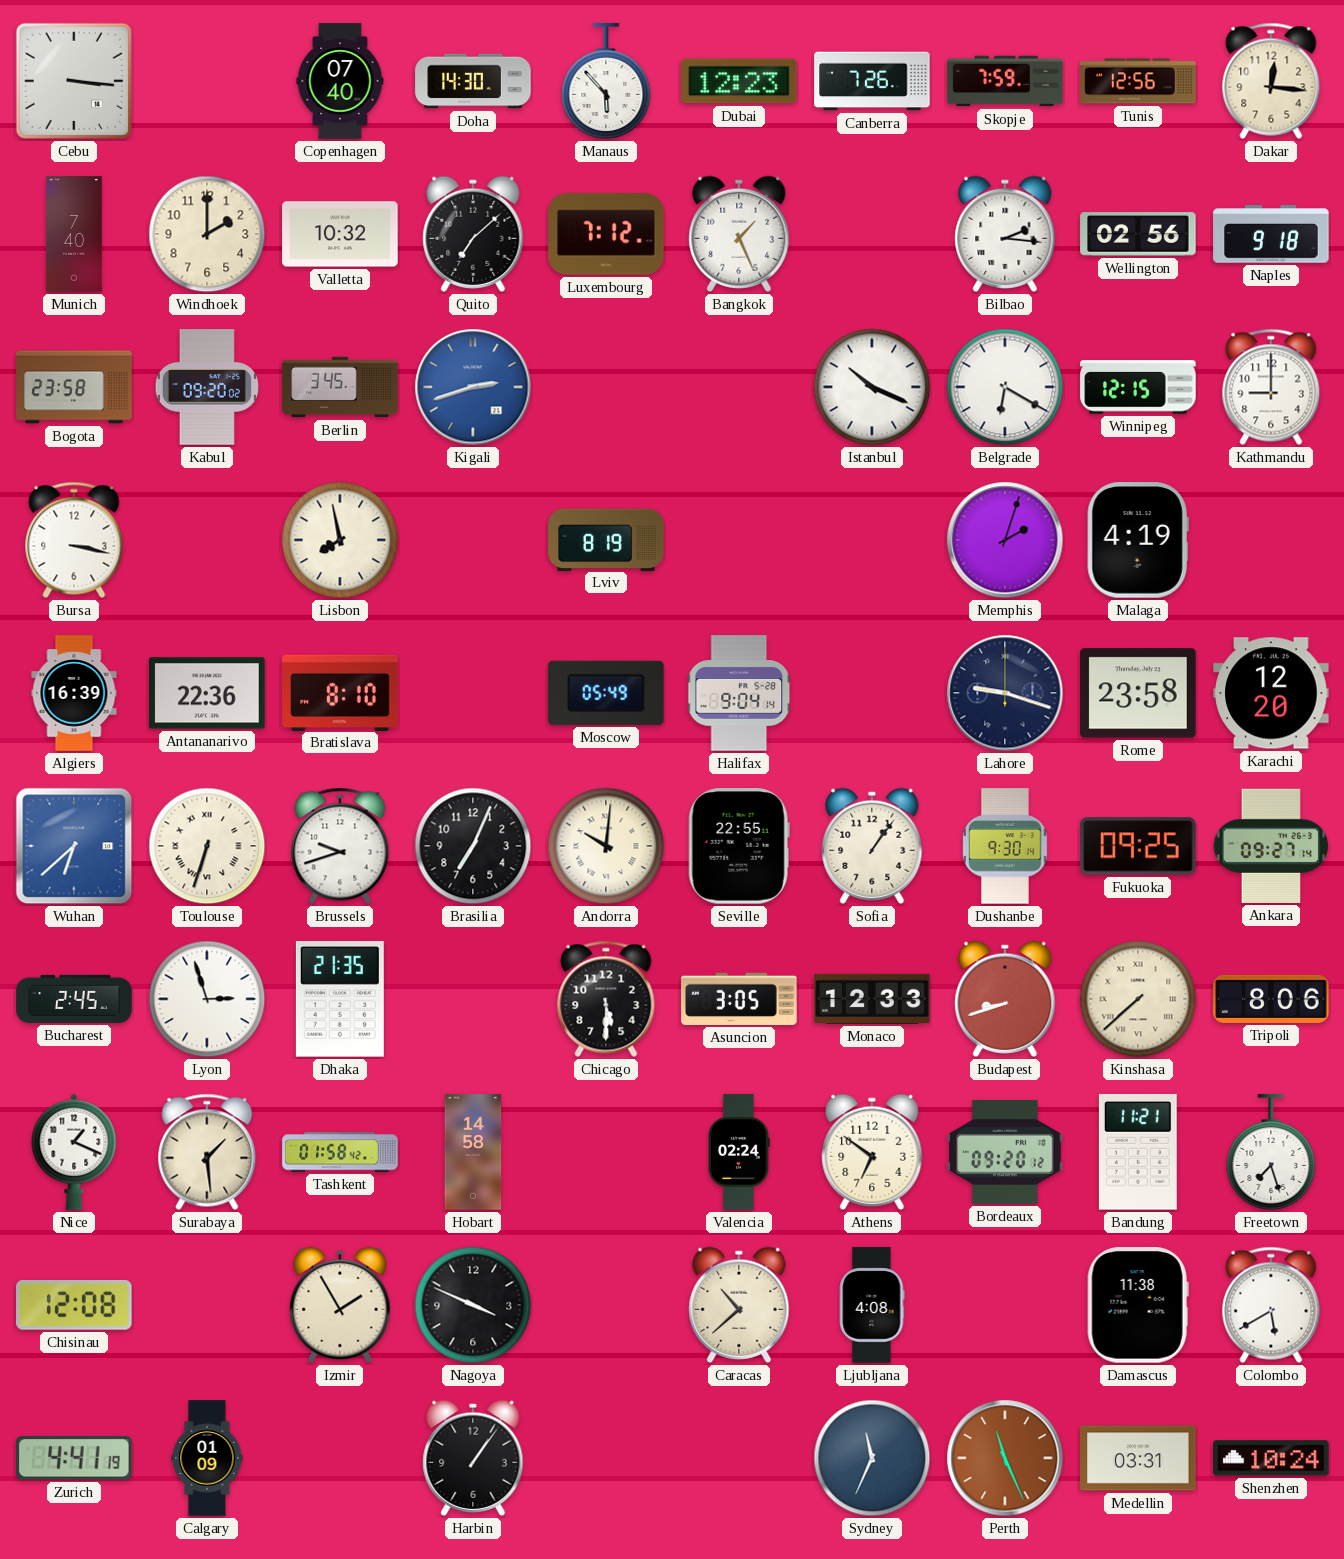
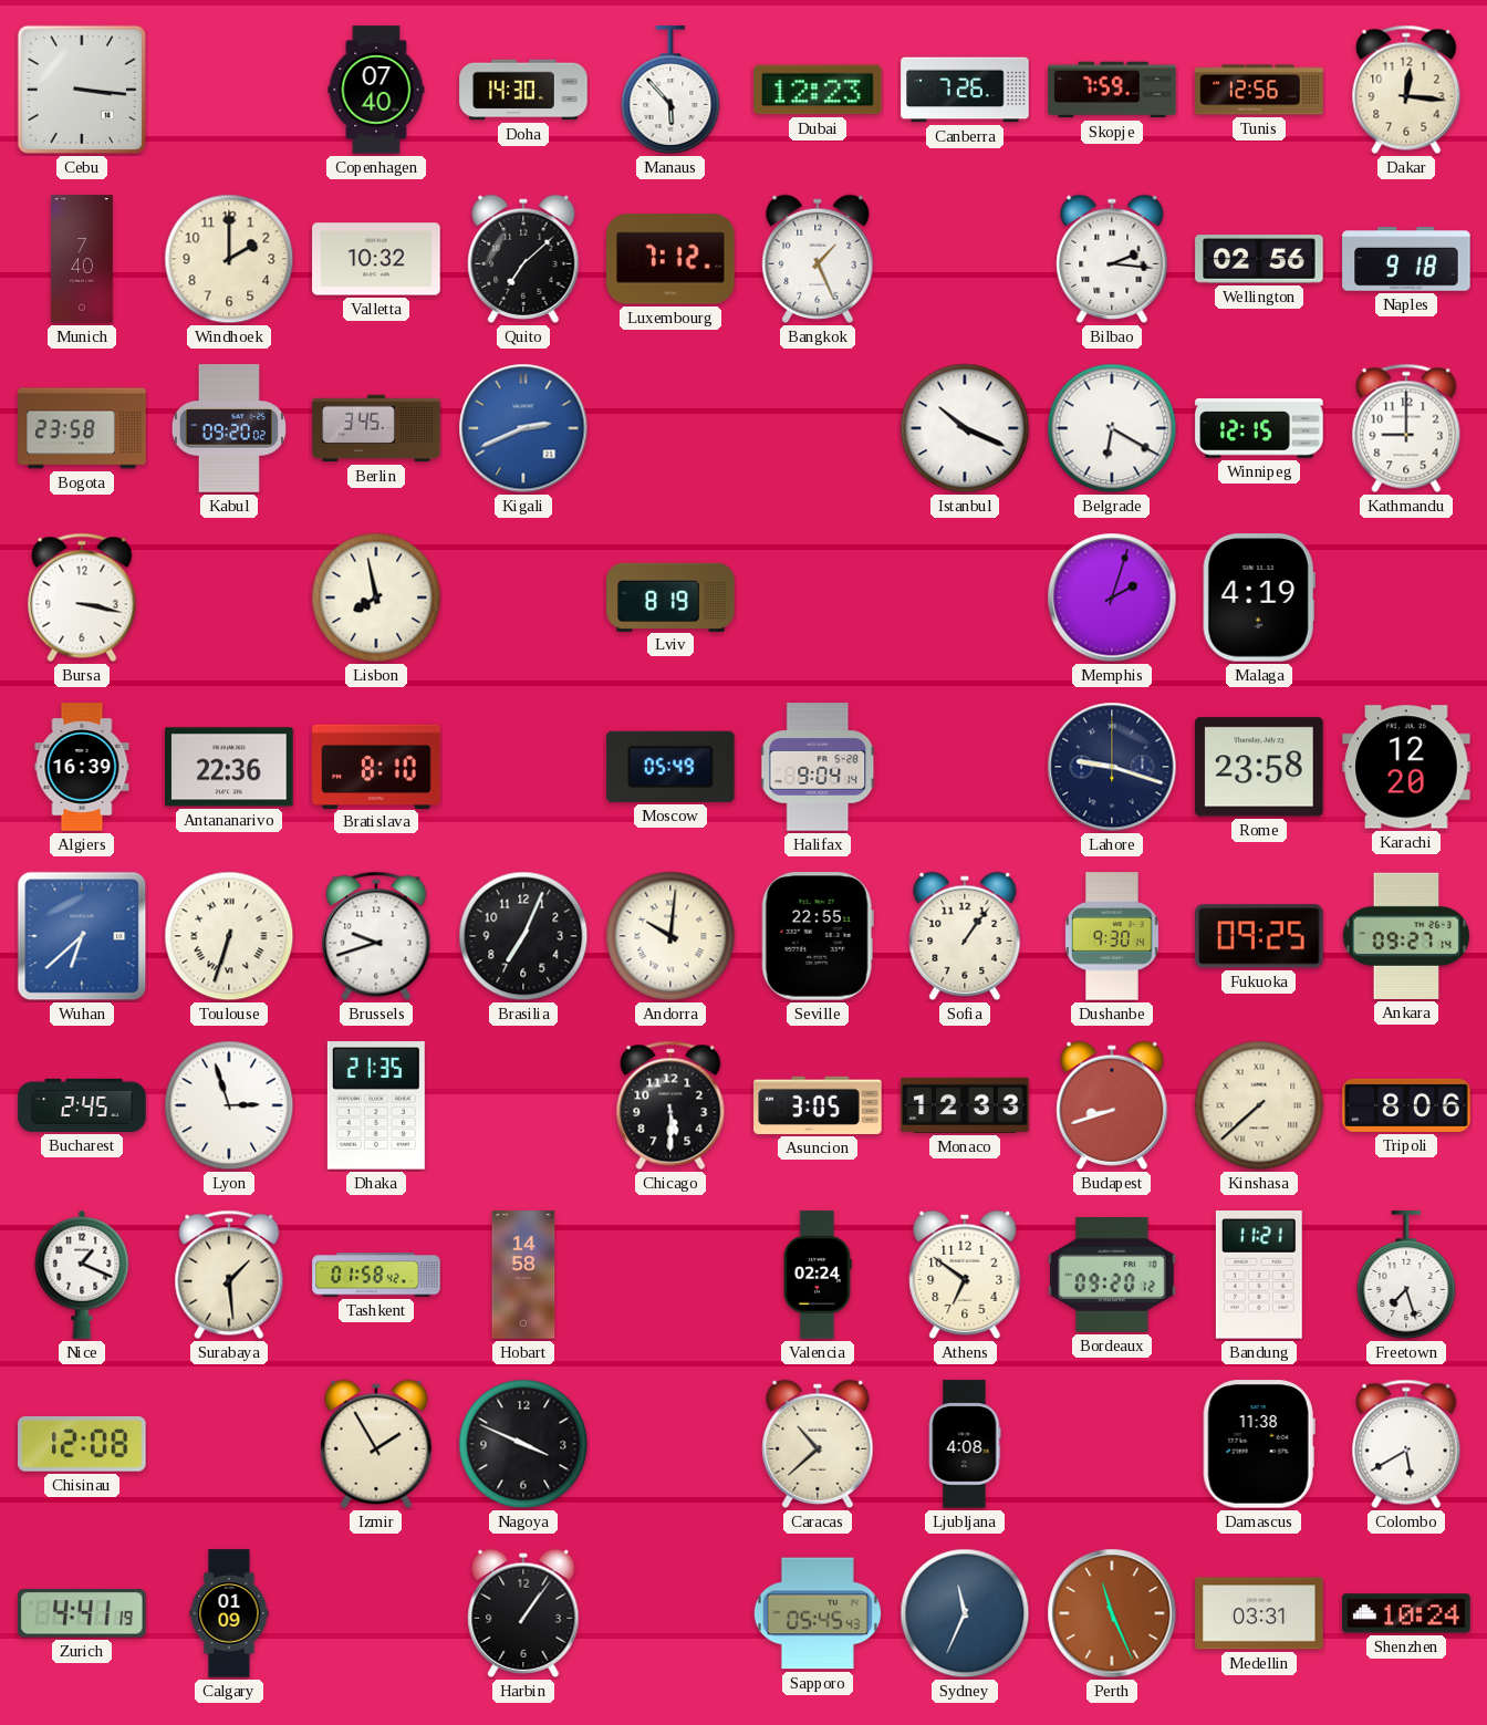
Kigali: 2:42 -> 2:41 (523, 428)
Sapporo: none -> 05:45 (818, 1613)
